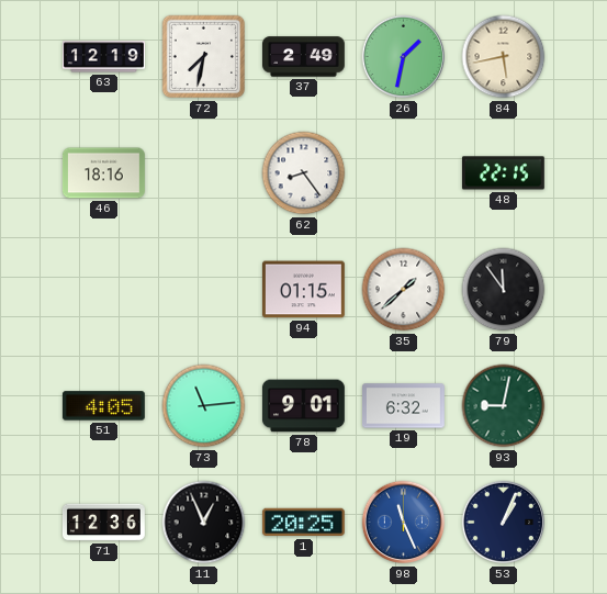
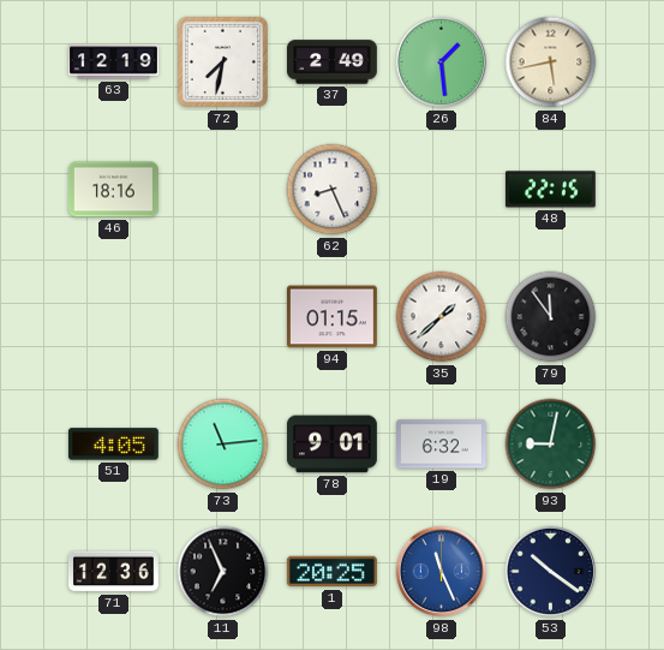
26: 1:32 -> 1:29 (442, 62)
62: 8:24 -> 8:26 (333, 190)
11: 12:56 -> 6:56 (223, 572)
53: 1:04 -> 10:21 (551, 572)
